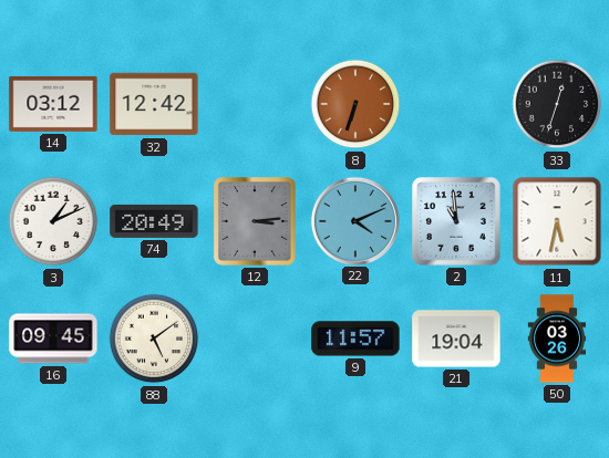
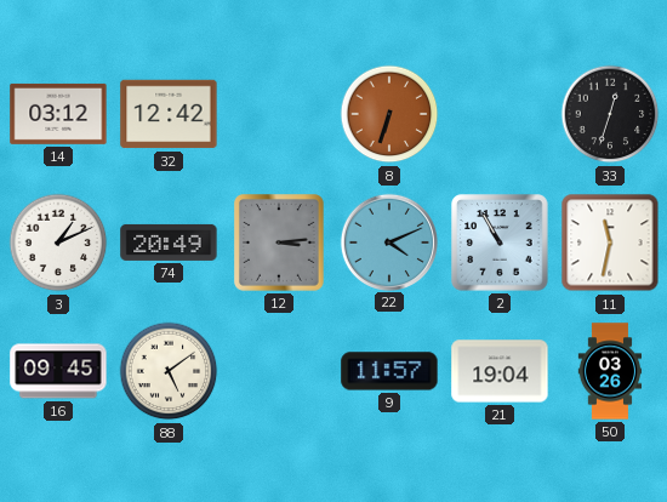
2: 10:59 -> 10:55 (500, 243)
11: 5:32 -> 11:32 (610, 243)
